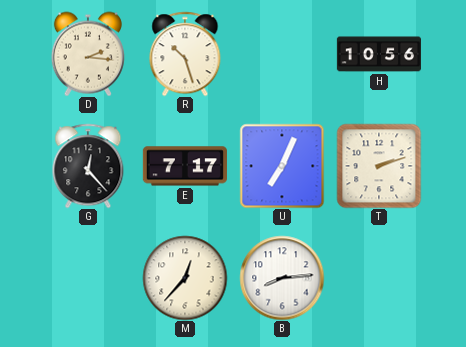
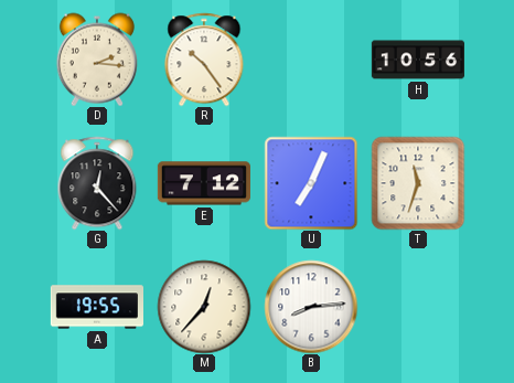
R: 10:27 -> 10:24 (204, 60)
E: 7:17 -> 7:12 (204, 183)
T: 2:12 -> 11:33 (418, 183)
A: none -> 19:55 (96, 307)
